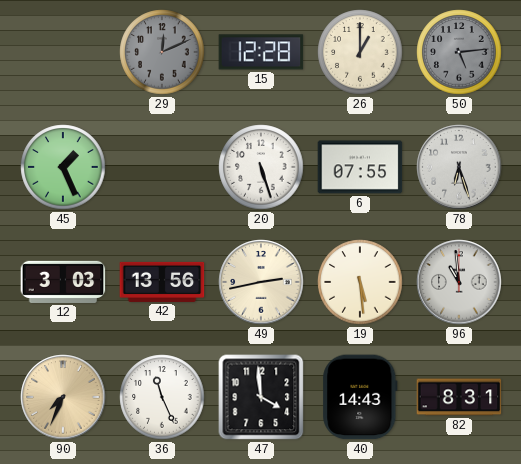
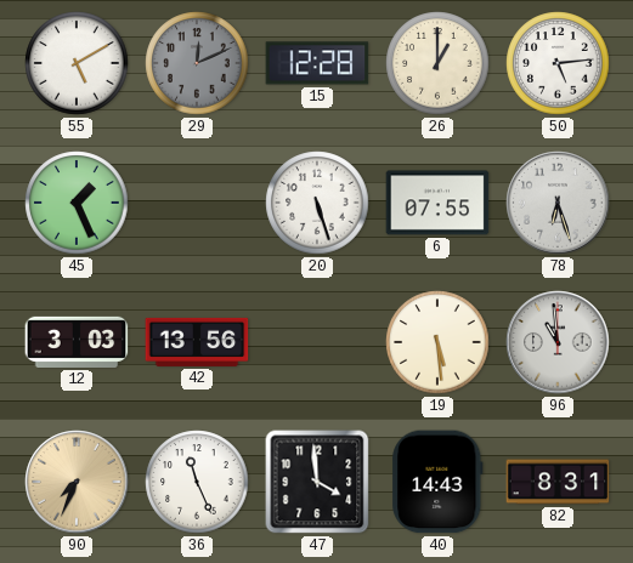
55: none -> 5:10 (77, 63)
50 dial: grey -> white (558, 63)
49: 2:43 -> none (261, 282)
